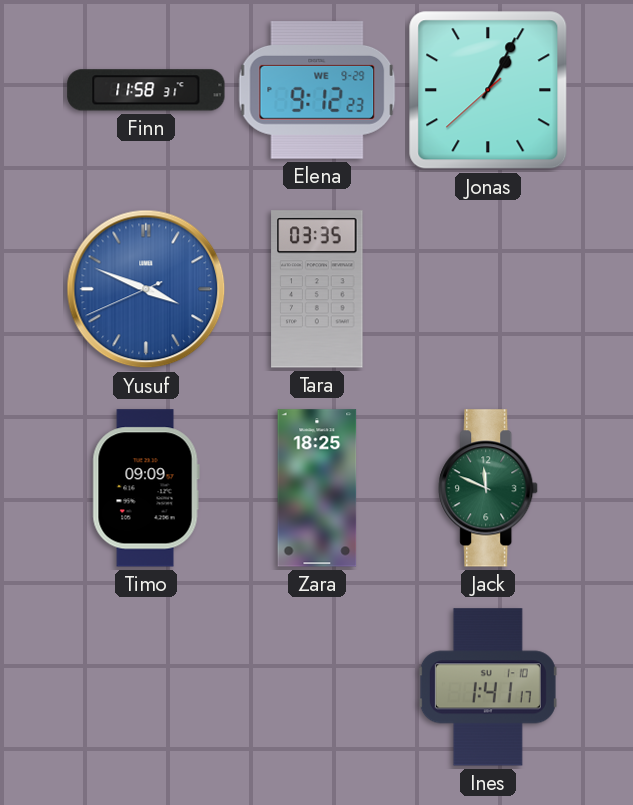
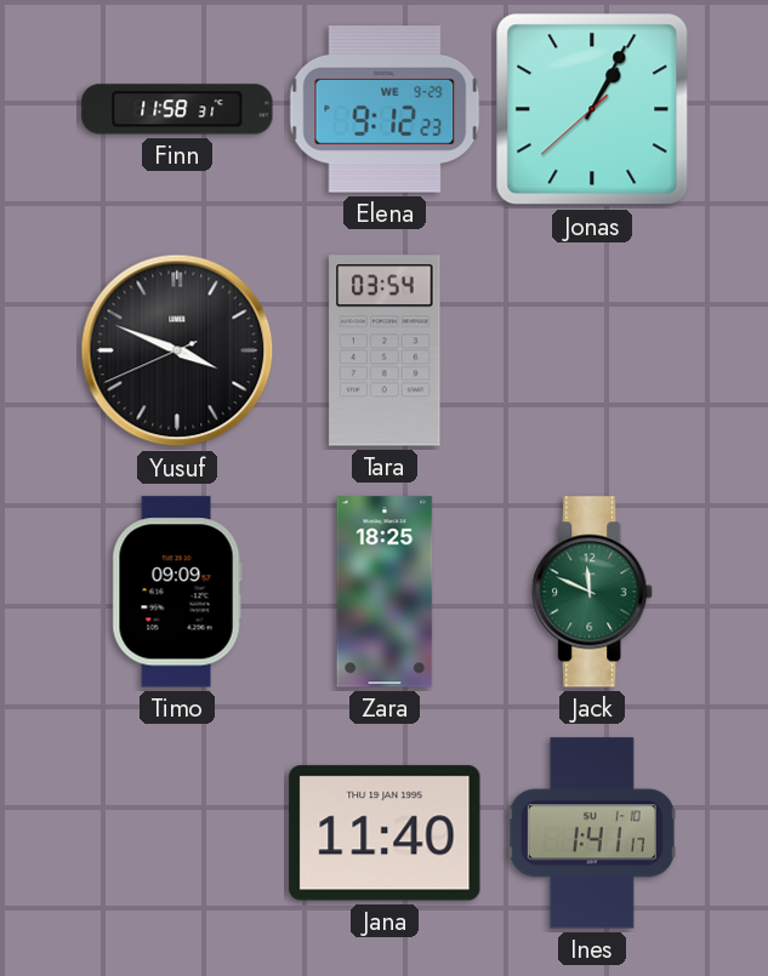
Yusuf dial: blue -> black (177, 350)
Tara: 03:35 -> 03:54 (385, 350)
Jana: none -> 11:40 (385, 833)
